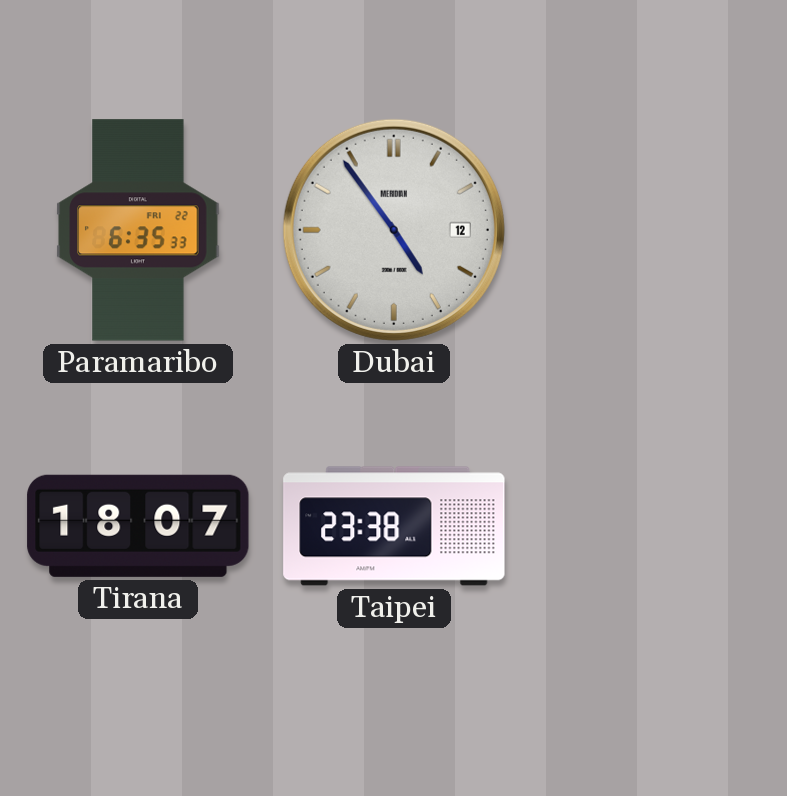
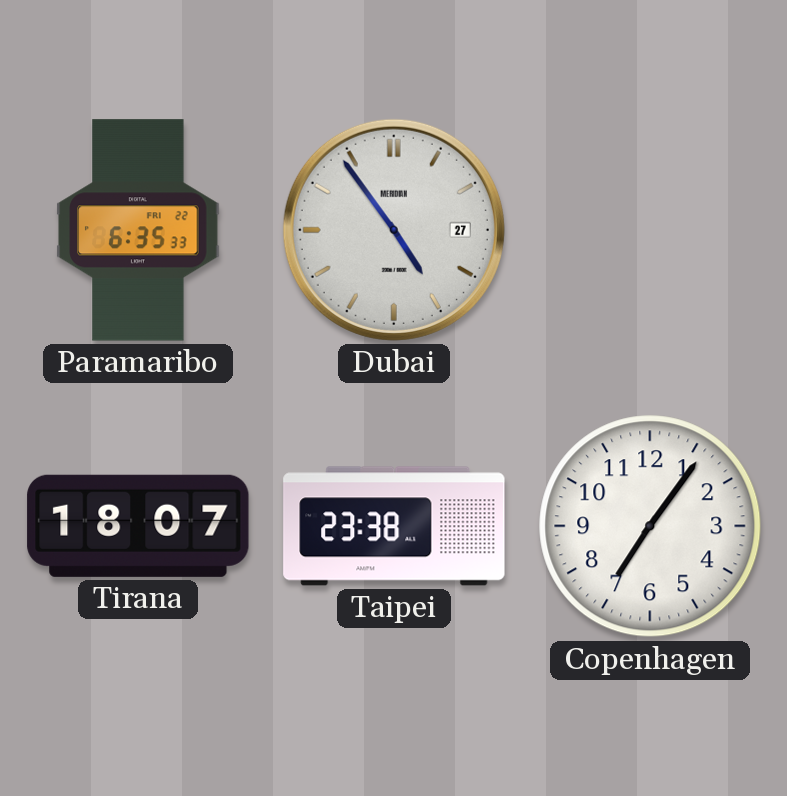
Dubai date: 12 -> 27 (394, 230)
Copenhagen: none -> 7:06 (650, 526)
